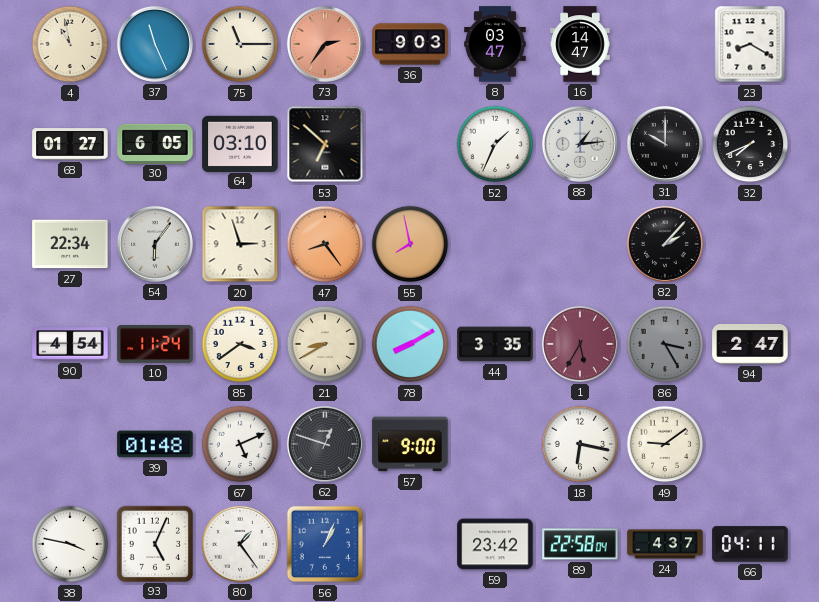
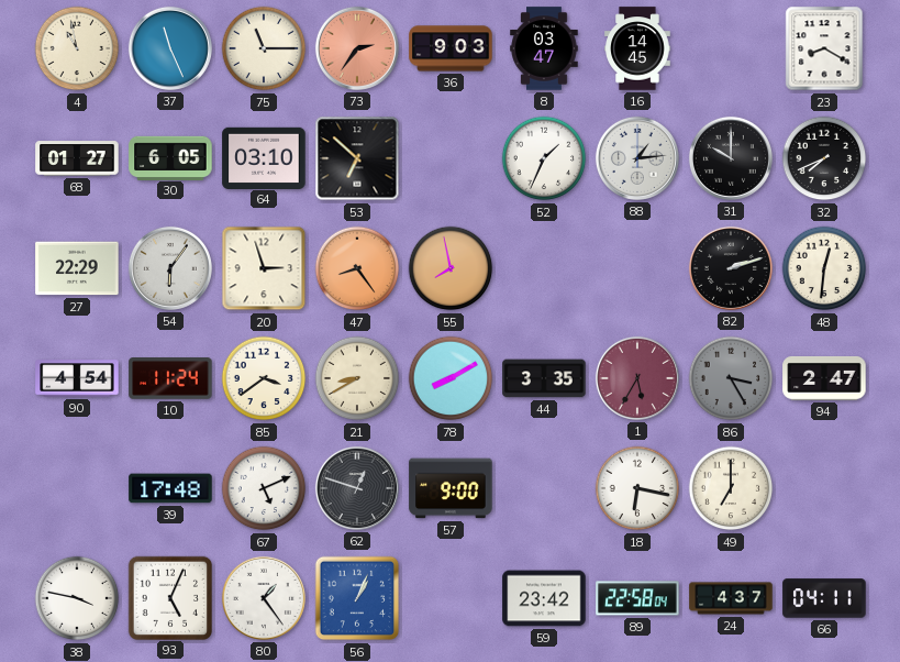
16: 14:47 -> 14:45 (637, 48)
27: 22:34 -> 22:29 (77, 268)
82: 2:07 -> 2:12 (731, 268)
48: none -> 12:31 (824, 268)
39: 01:48 -> 17:48 (170, 488)
49: 9:09 -> 7:00 (731, 488)
